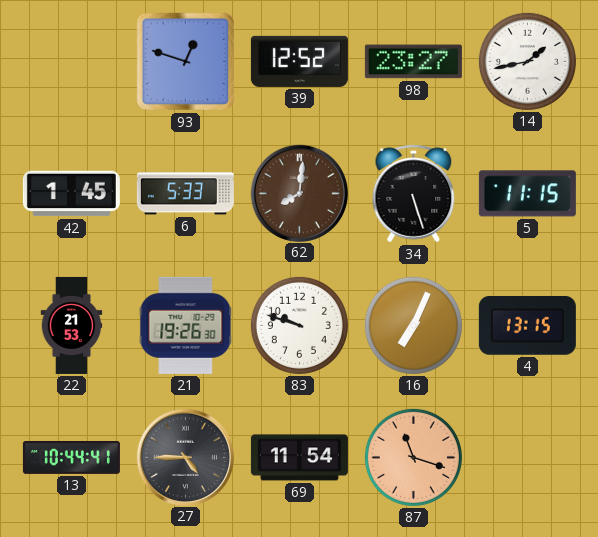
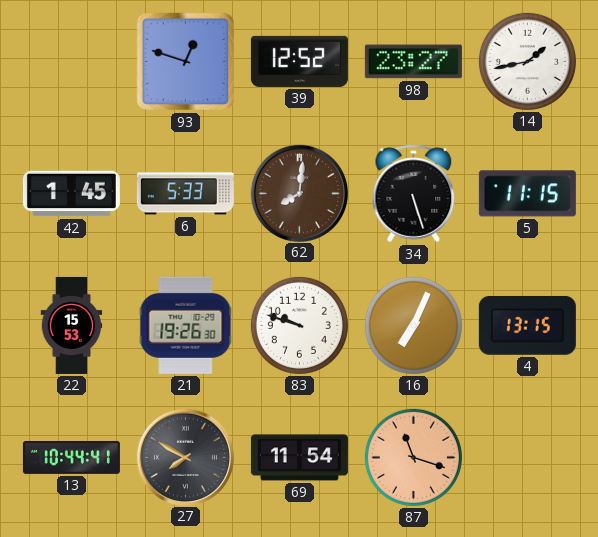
22: 21:53 -> 15:53 (72, 325)
27: 4:45 -> 7:50 (185, 457)
